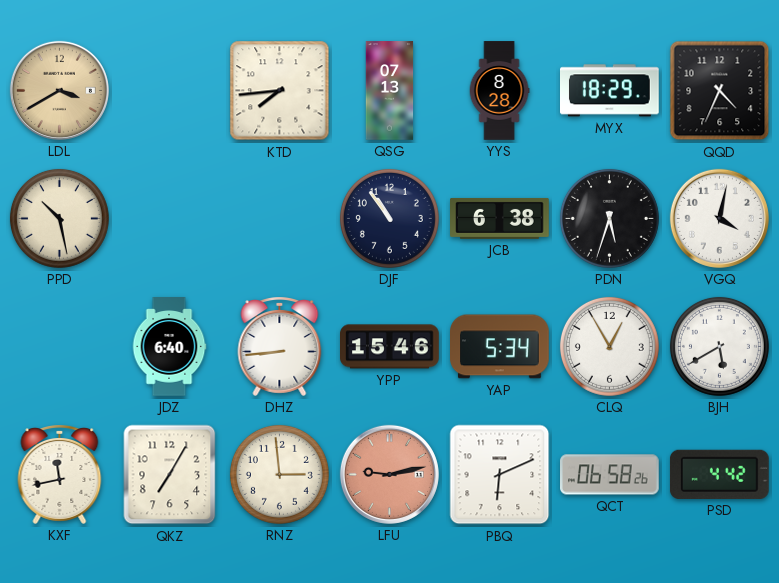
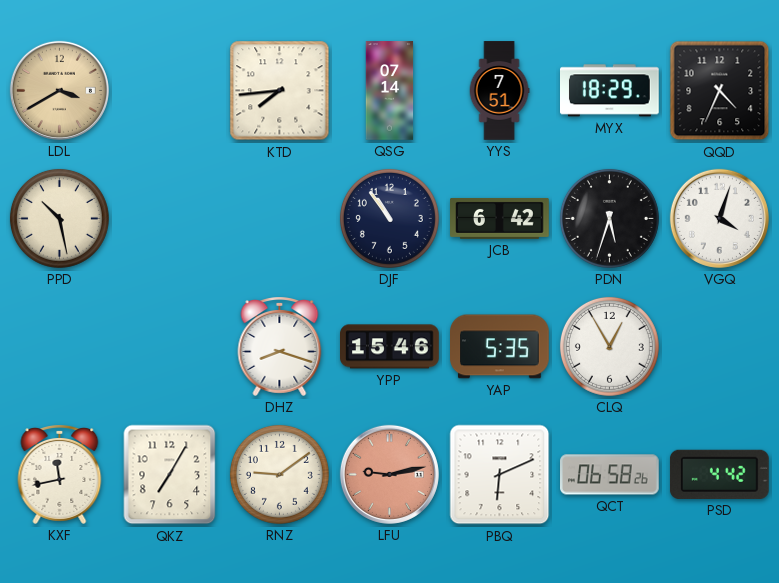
QSG: 07:13 -> 07:14 (390, 91)
YYS: 8:28 -> 7:51 (499, 91)
JCB: 6:38 -> 6:42 (500, 218)
VGQ: 4:02 -> 4:03 (719, 218)
JDZ: 6:40 -> none (169, 347)
DHZ: 8:44 -> 8:18 (280, 347)
YAP: 5:34 -> 5:35 (500, 347)
BJH: 5:40 -> none (719, 346)
RNZ: 2:59 -> 9:09 (279, 474)
